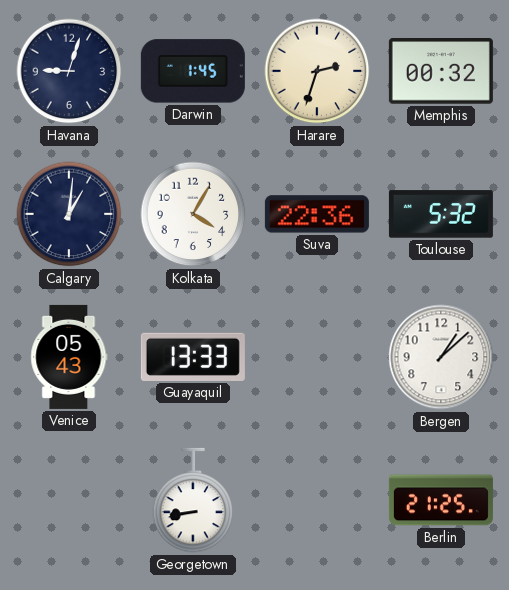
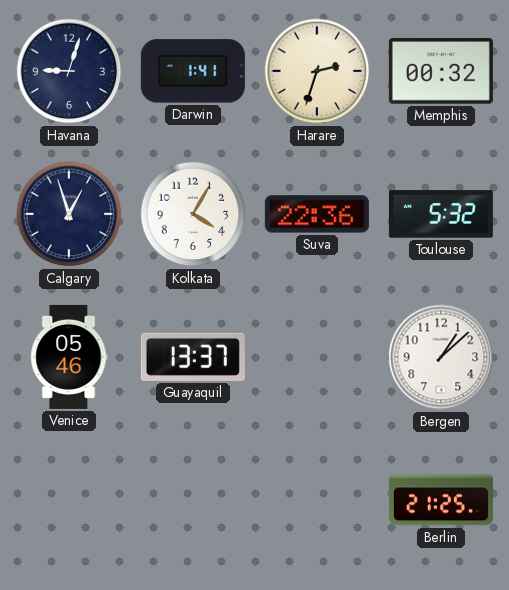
Darwin: 1:45 -> 1:41 (193, 71)
Calgary: 1:01 -> 12:57 (69, 214)
Venice: 05:43 -> 05:46 (69, 357)
Guayaquil: 13:33 -> 13:37 (193, 357)
Georgetown: 8:43 -> none (193, 500)
